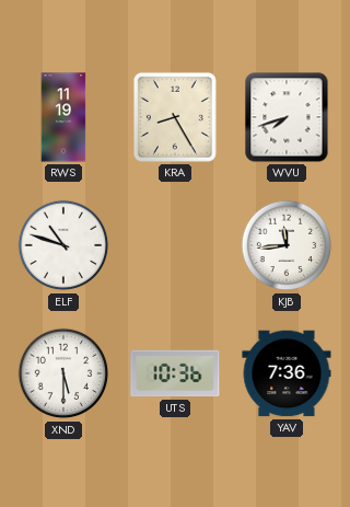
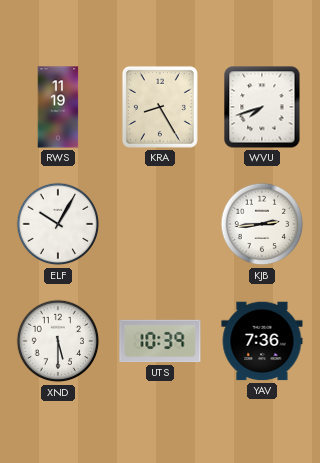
ELF: 10:48 -> 10:05 (58, 224)
KJB: 11:44 -> 2:44 (262, 224)
UTS: 10:36 -> 10:39 (160, 341)
